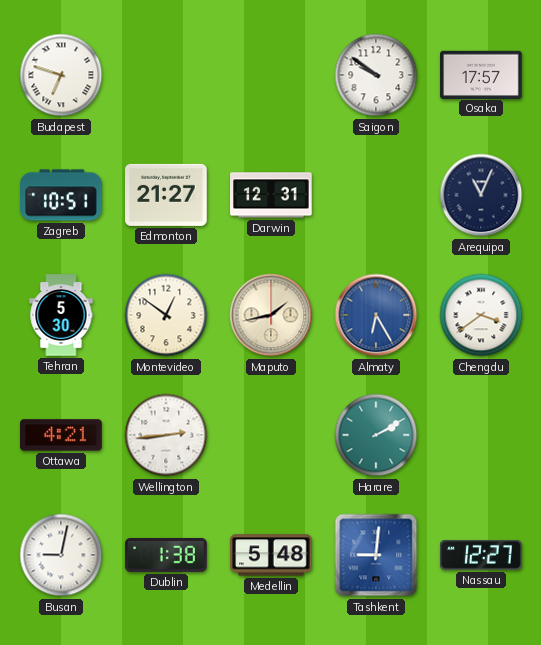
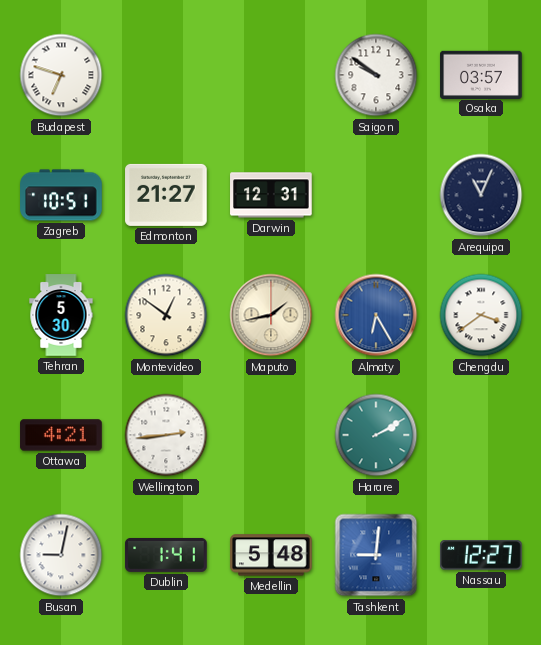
Osaka: 17:57 -> 03:57 (481, 74)
Dublin: 1:38 -> 1:41 (166, 555)
